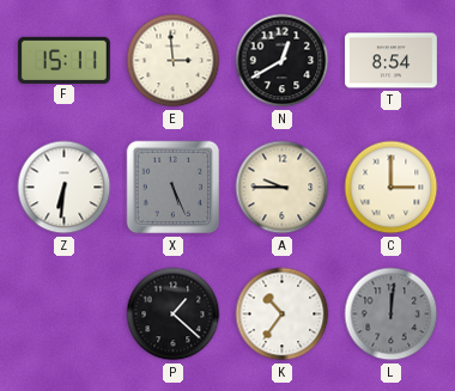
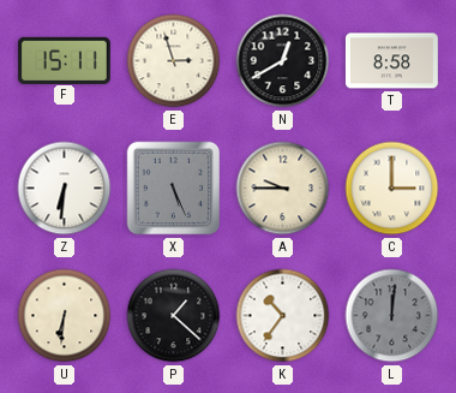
E: 2:59 -> 2:57 (174, 61)
T: 8:54 -> 8:58 (391, 61)
U: none -> 6:31 (65, 316)
